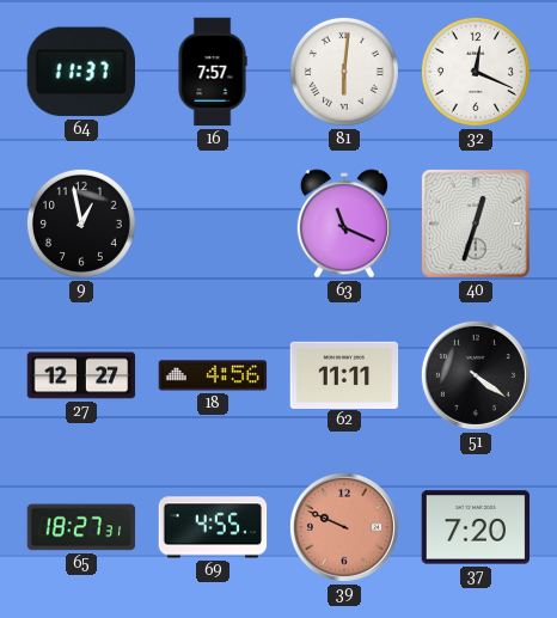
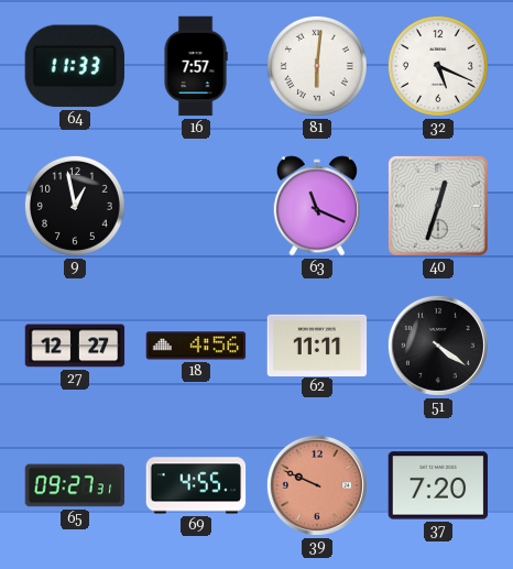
64: 11:37 -> 11:33 (75, 66)
32: 12:19 -> 5:19 (438, 66)
65: 18:27 -> 09:27 (75, 485)
